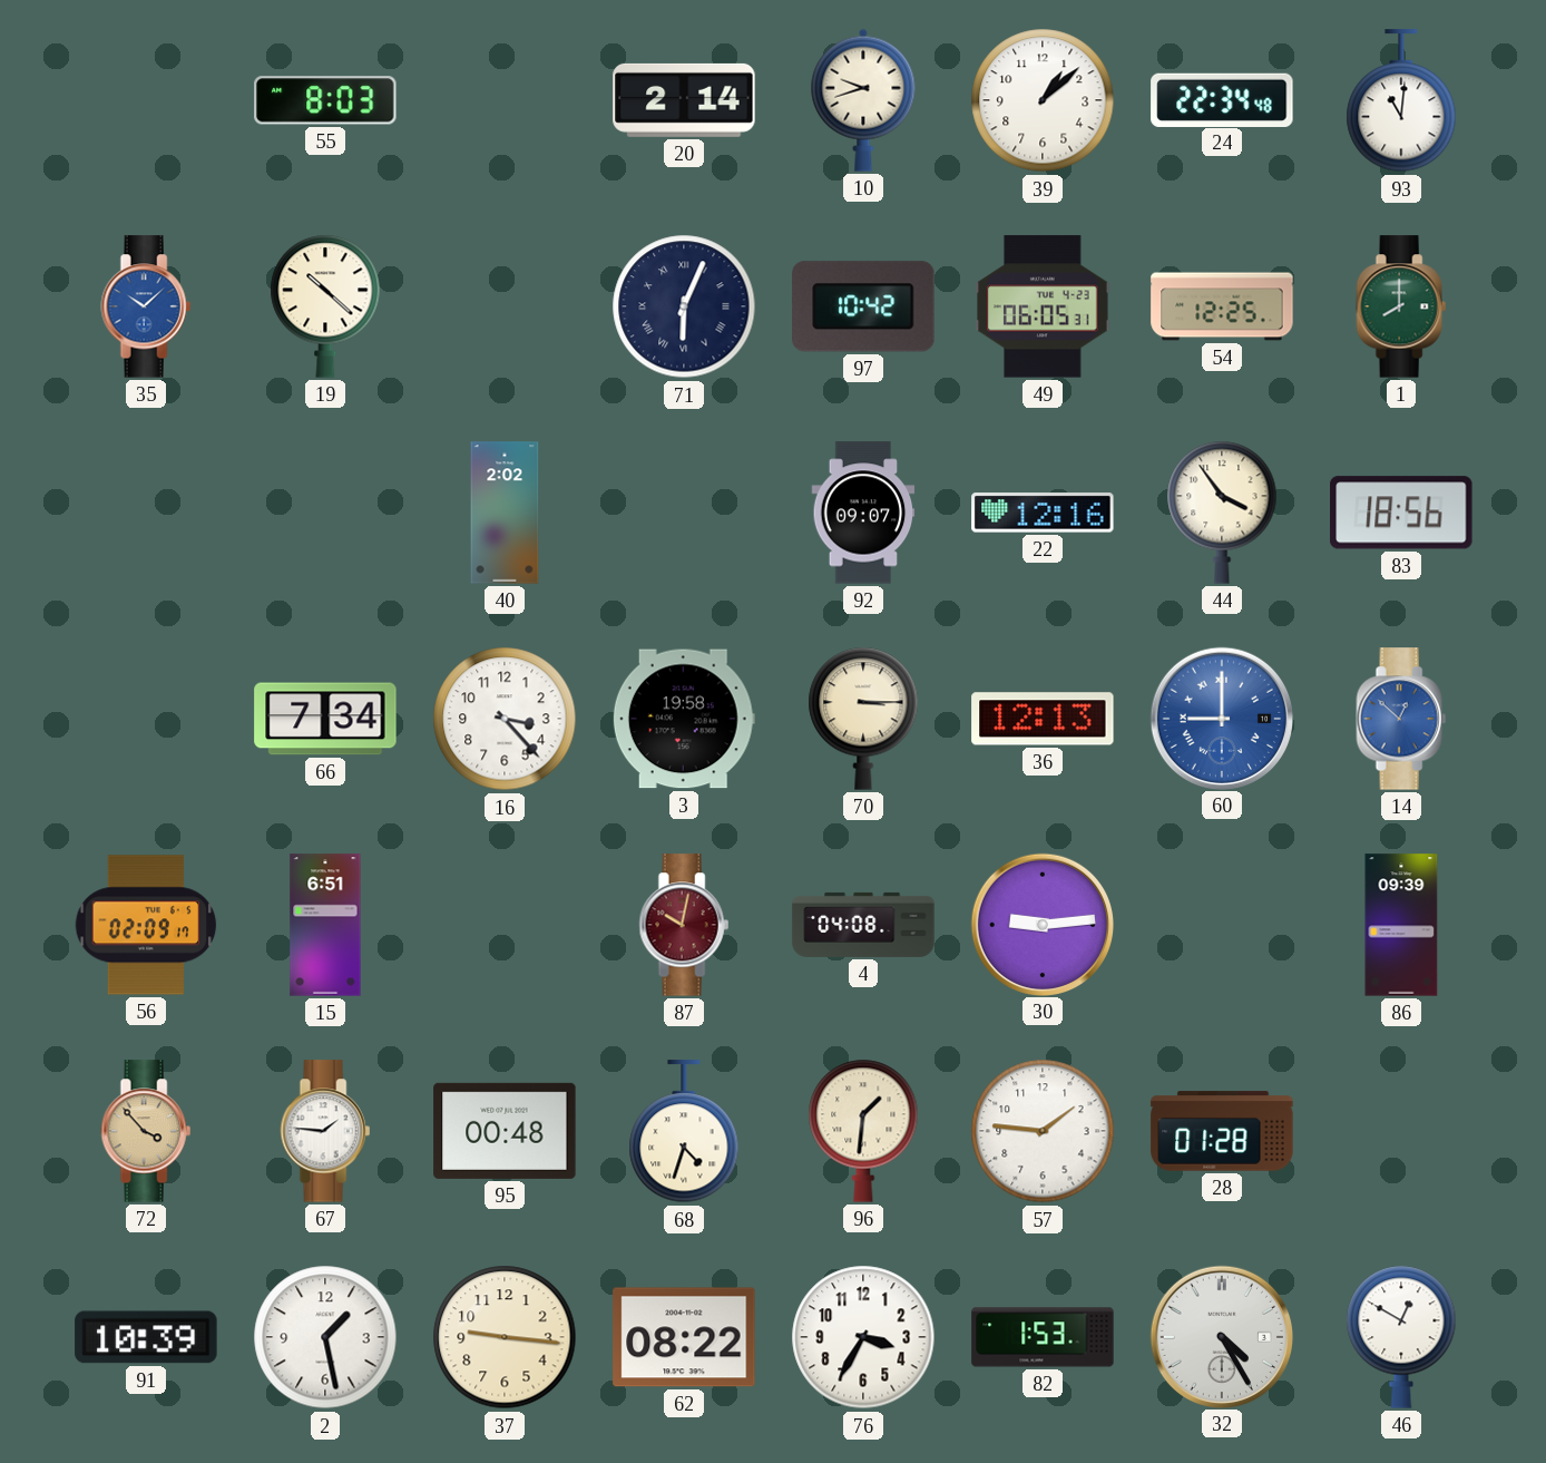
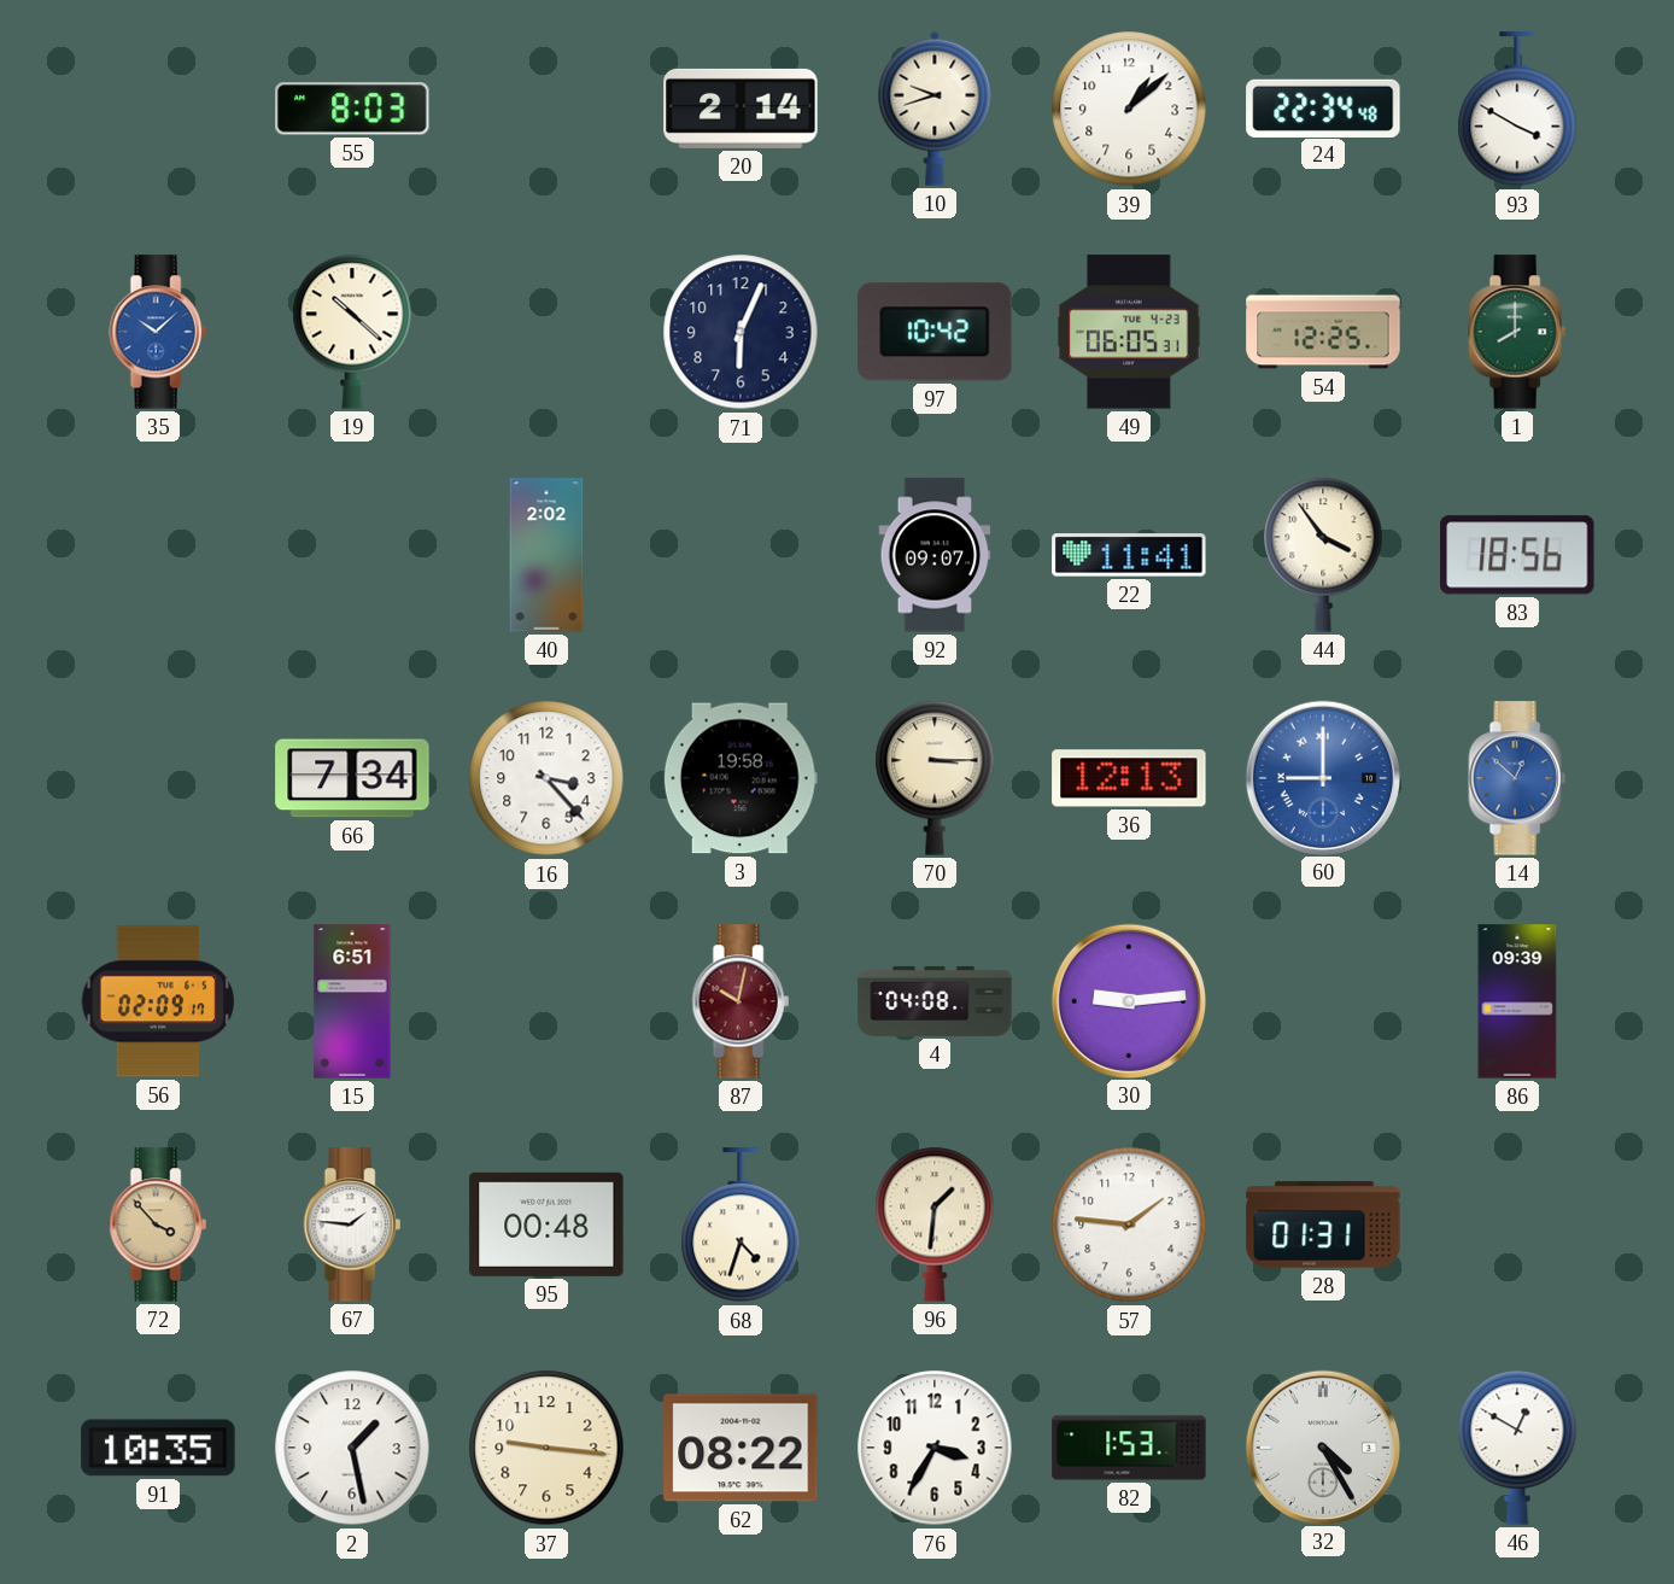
93: 11:01 -> 3:50 (1517, 110)
71 numerals: Roman -> Arabic (741, 332)
22: 12:16 -> 11:41 (1129, 555)
28: 01:28 -> 01:31 (1323, 1224)
91: 10:39 -> 10:35 (158, 1448)
